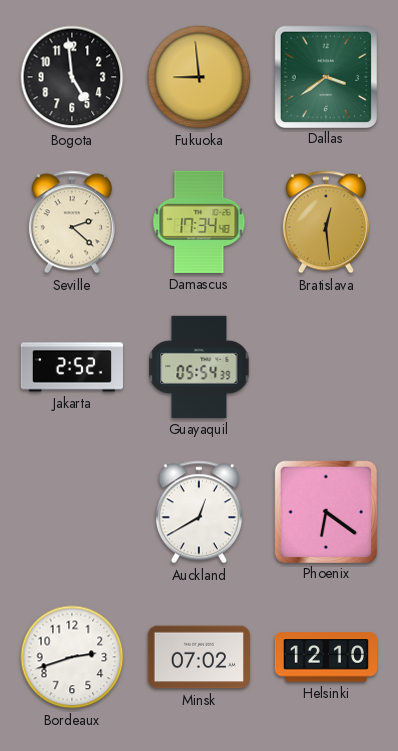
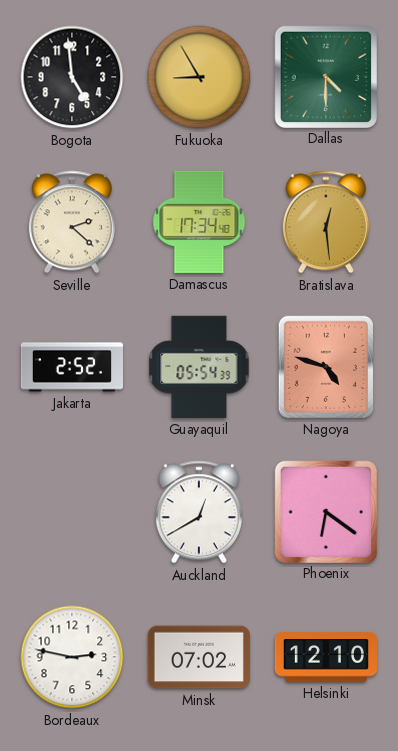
Fukuoka: 8:59 -> 8:55 (199, 77)
Dallas: 3:39 -> 4:30 (325, 76)
Nagoya: none -> 4:48 (326, 367)
Bordeaux: 2:42 -> 2:47 (72, 657)
